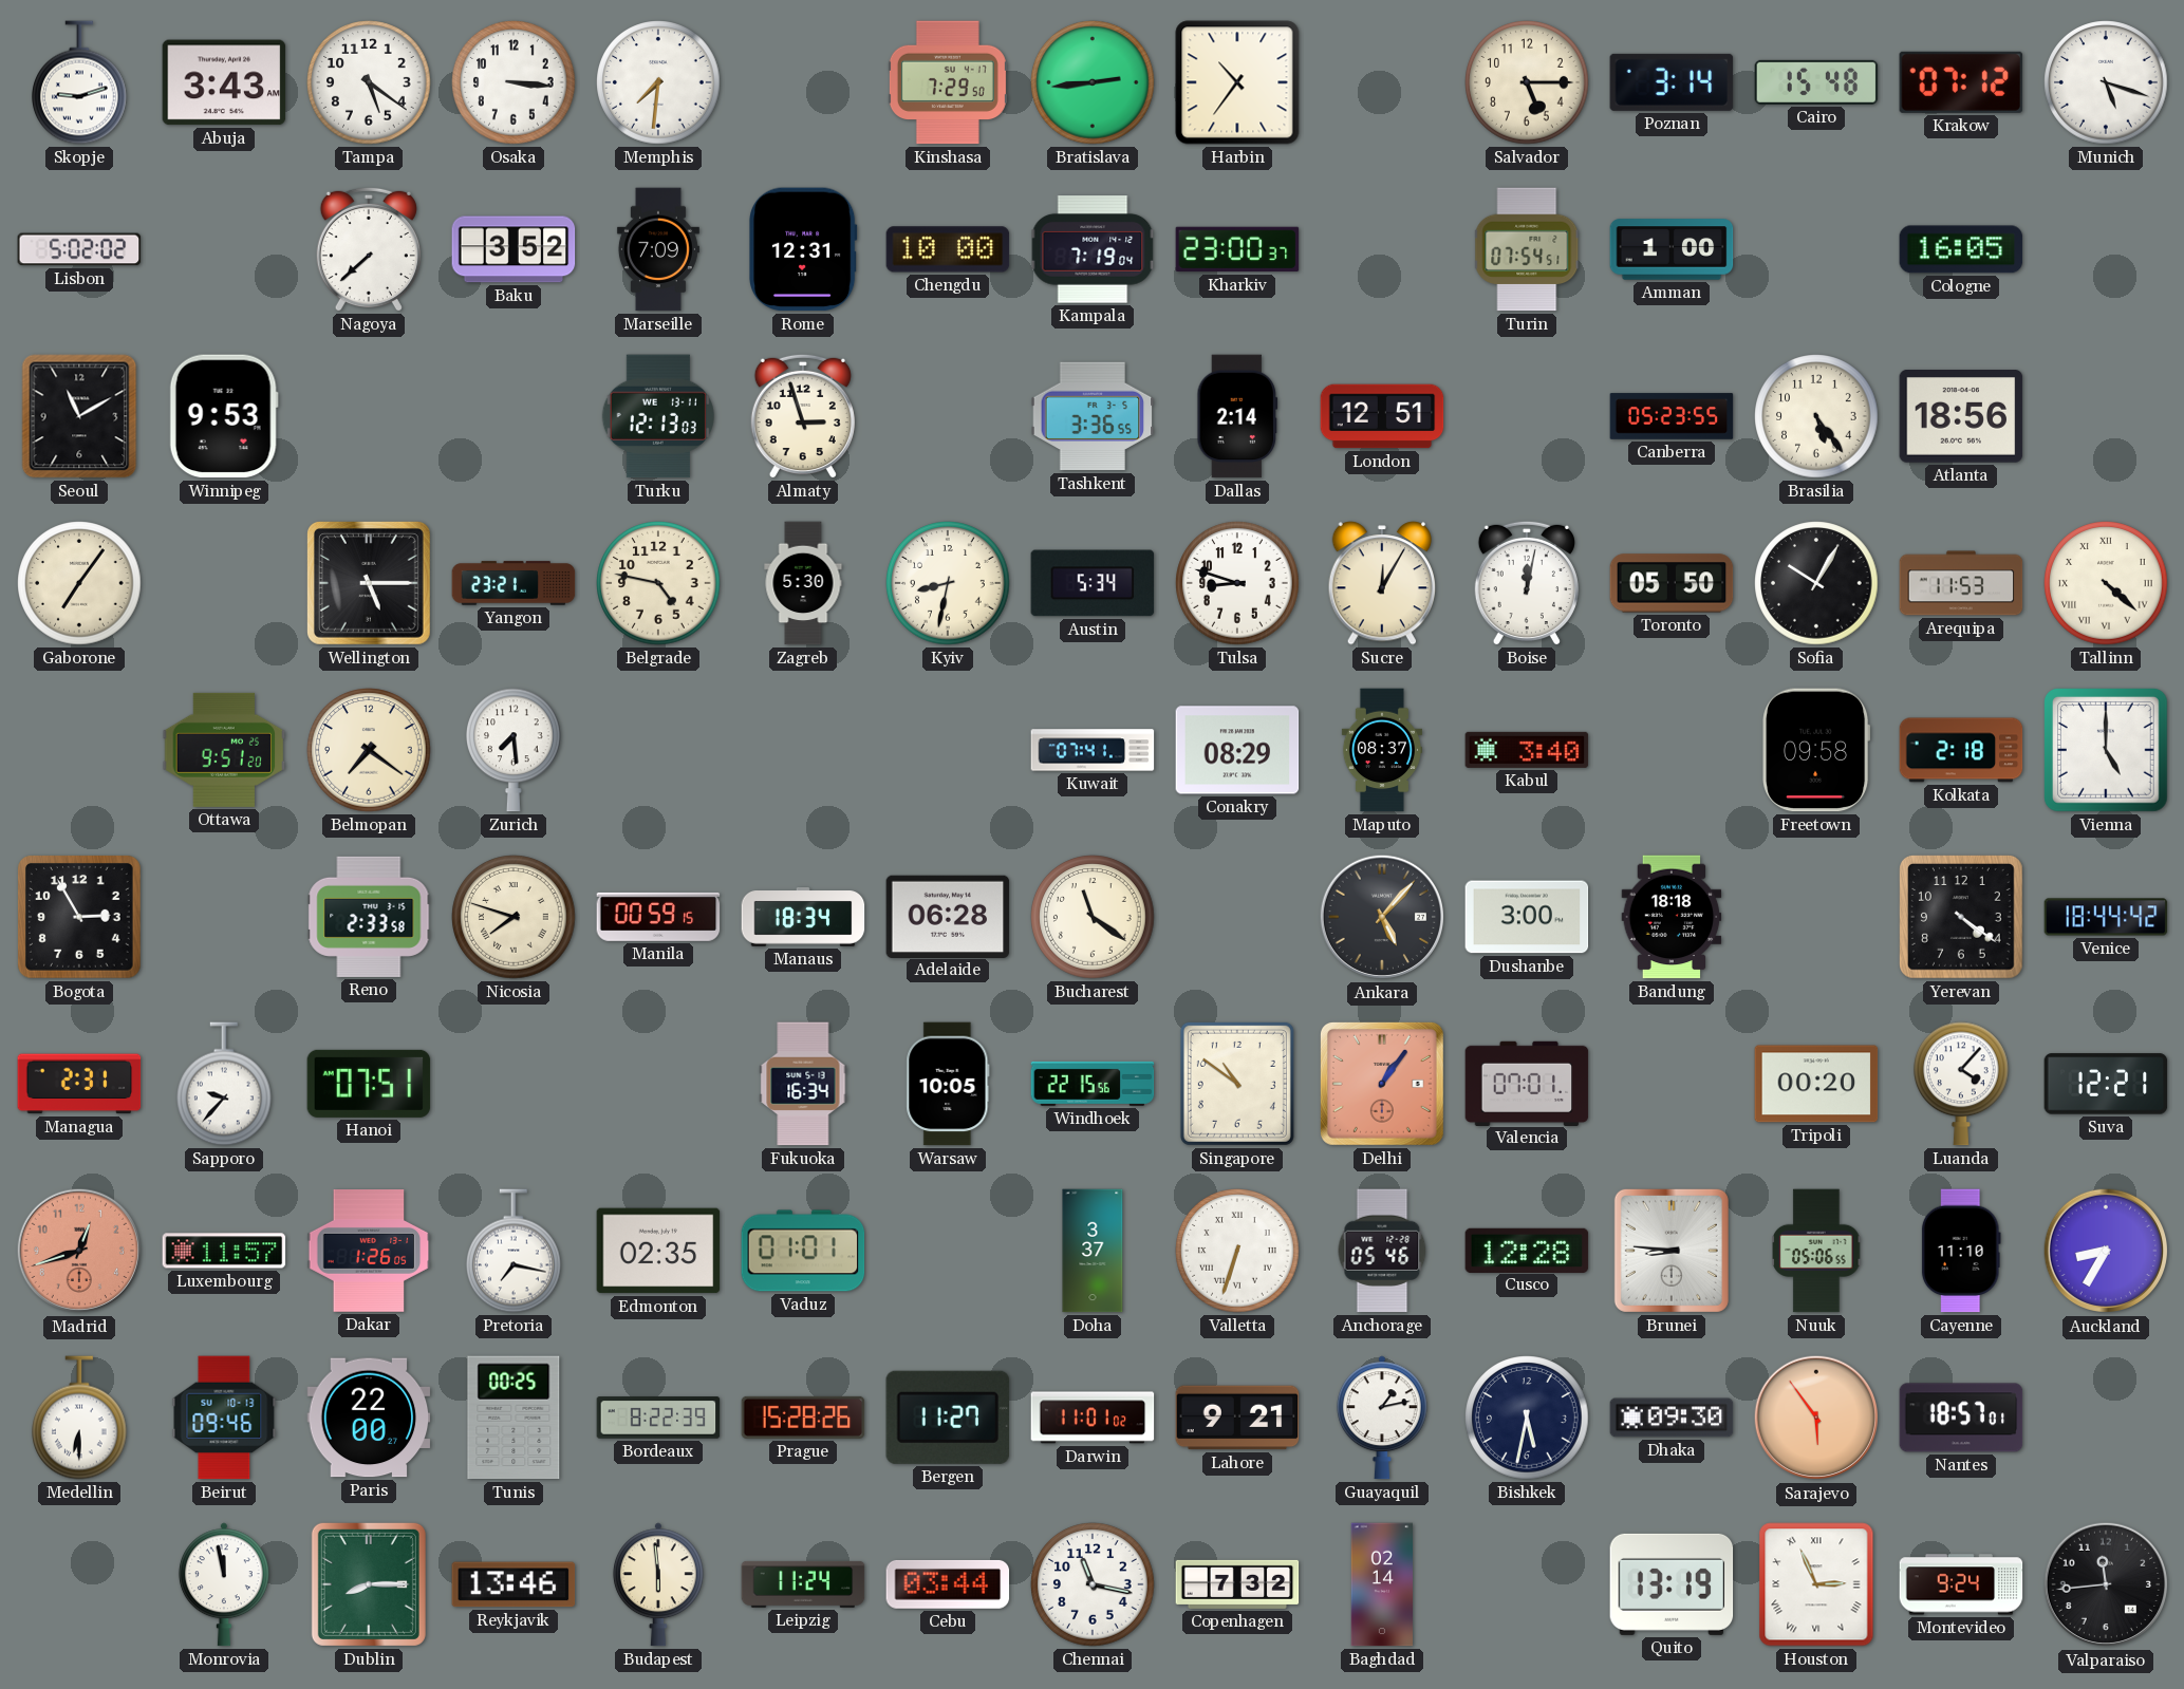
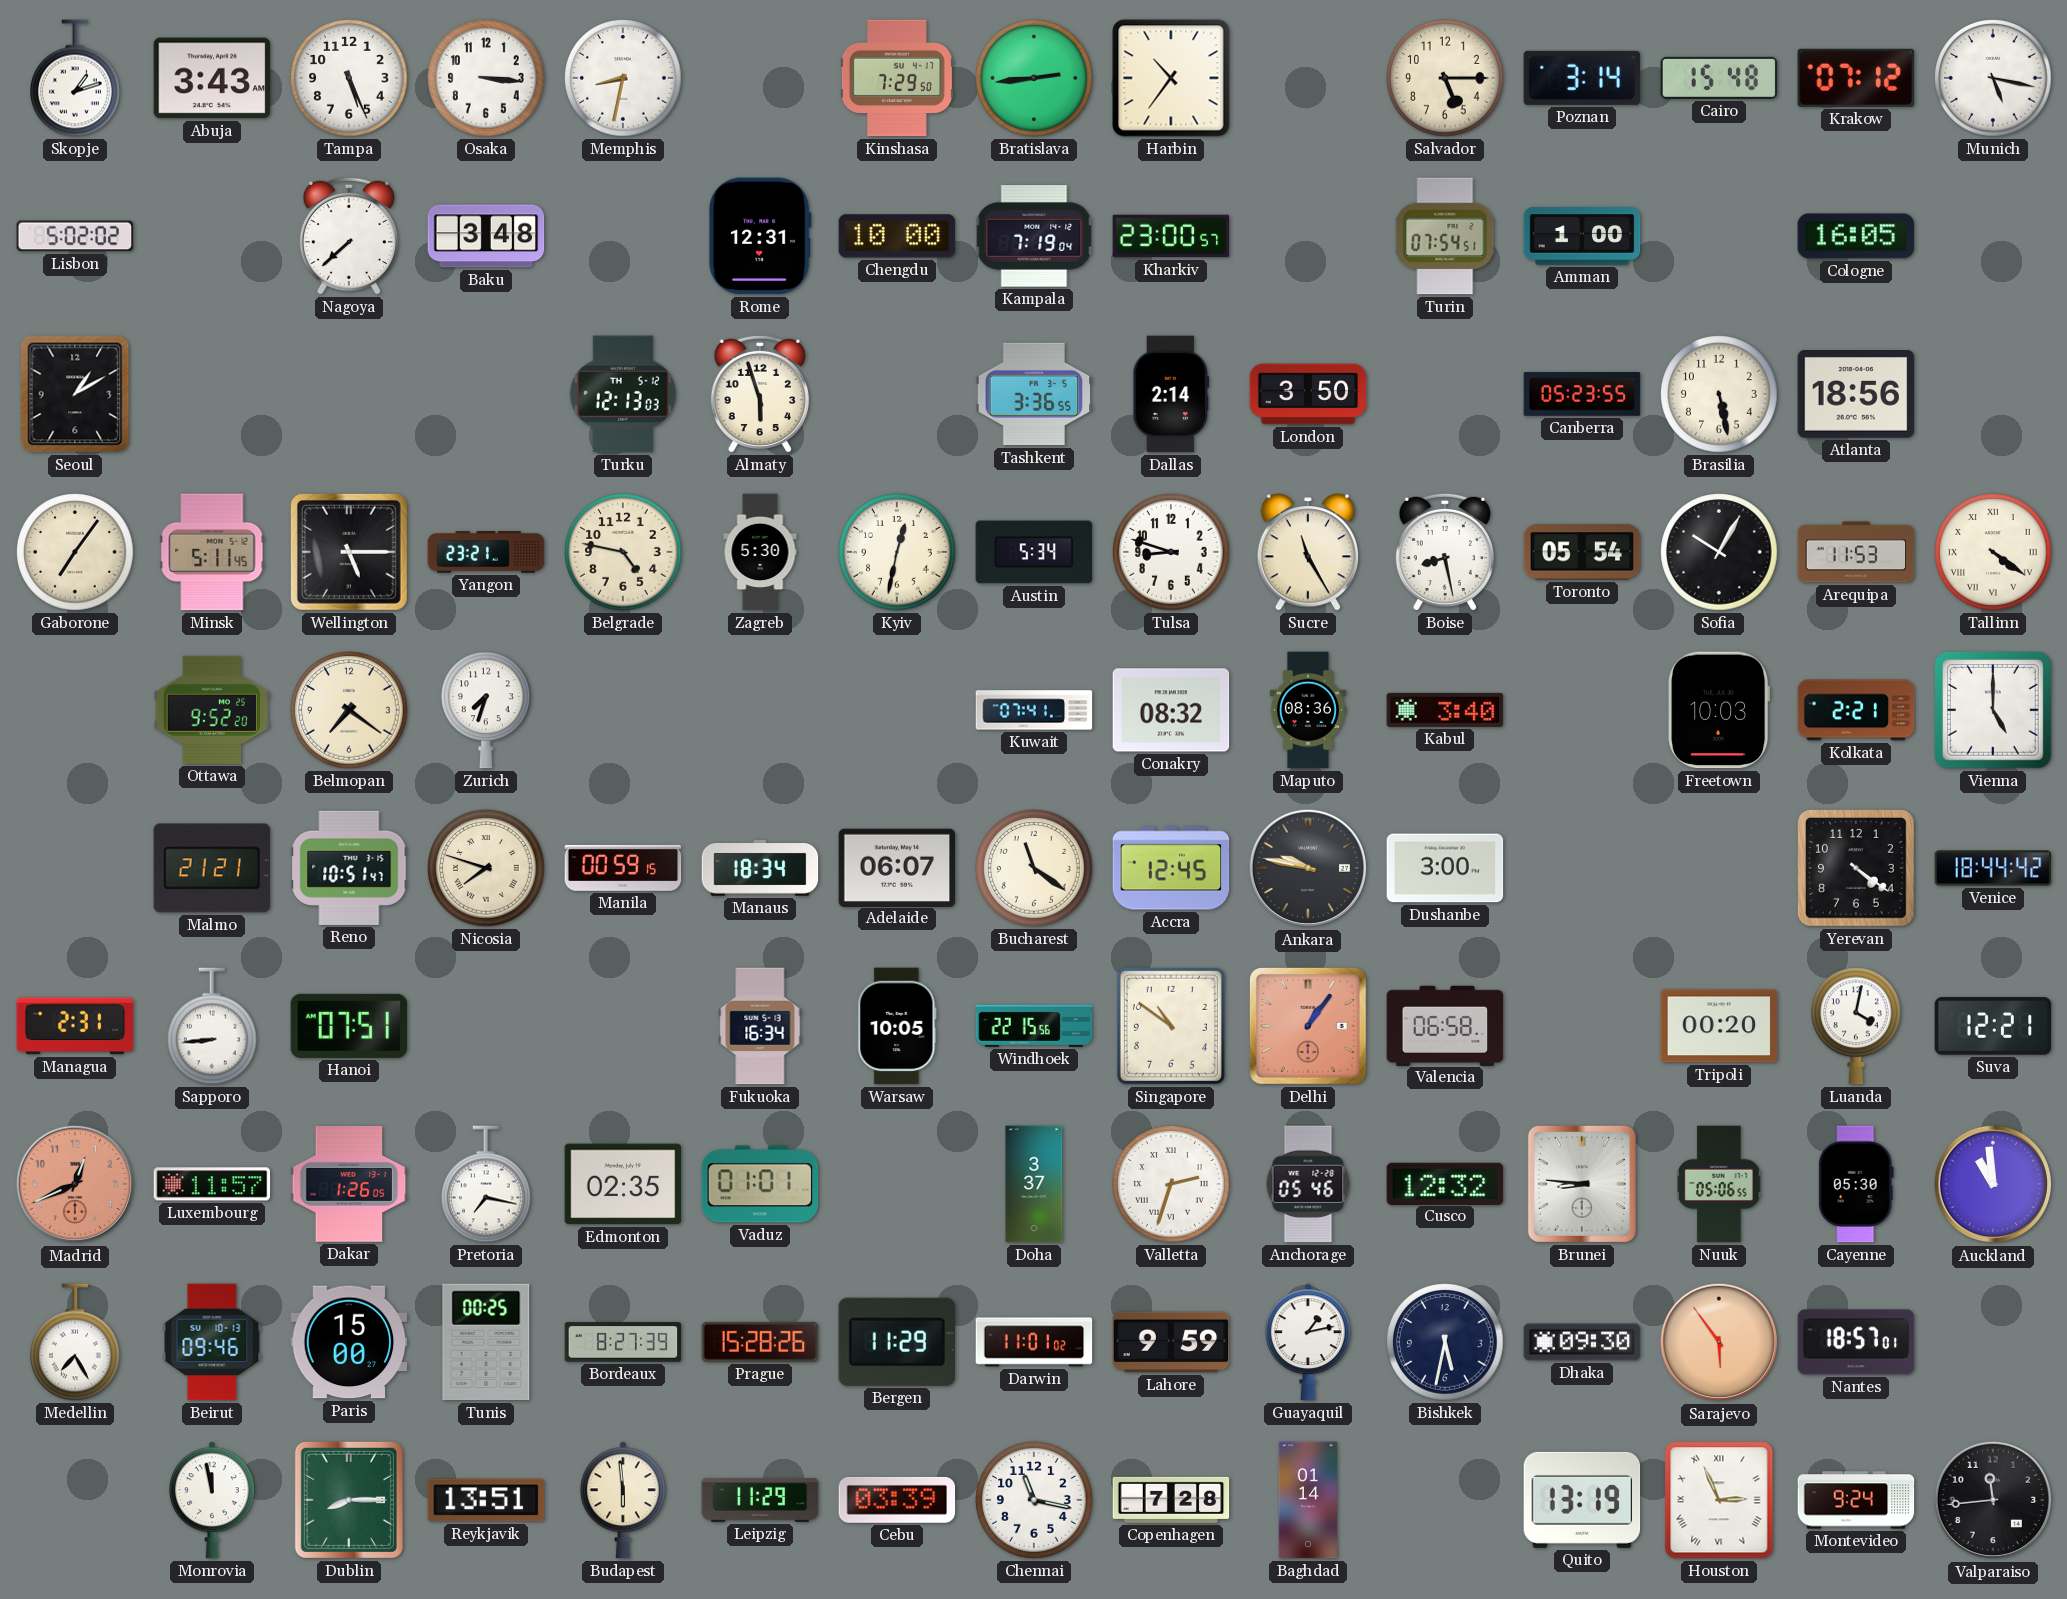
Skopje: 9:12 -> 1:12 (76, 78)
Tampa: 5:21 -> 5:26 (349, 78)
Memphis: 7:31 -> 8:32 (623, 78)
Munich: 5:18 -> 5:17 (1993, 78)
Baku: 3:52 -> 3:48 (486, 236)
Marseille: 7:09 -> none (658, 249)
Kharkiv: 23:00:37 -> 23:00:57 (1171, 236)
Seoul: 11:10 -> 1:10 (75, 394)
Winnipeg: 9:53 -> none (224, 416)
Turku date: WE 13-11 -> TH 5-12 (623, 394)
Almaty: 2:57 -> 5:57 (760, 394)
London: 12:51 -> 3:50 (1308, 394)
Brasilia: 5:24 -> 5:28 (1719, 394)
Minsk: none -> 5:11 (212, 552)
Kyiv: 8:32 -> 12:32 (897, 552)
Sucre: 12:05 -> 11:25 (1307, 552)
Boise: 12:02 -> 8:28 (1445, 552)
Toronto: 05:50 -> 05:54 (1582, 552)
Tallinn: 4:22 -> 4:21 (1993, 552)
Ottawa: 9:51 -> 9:52 (212, 710)
Zurich: 7:29 -> 7:33 (487, 710)
Conakry: 08:29 -> 08:32 (1171, 710)
Maputo: 08:37 -> 08:36 (1308, 710)
Freetown: 09:58 -> 10:03 (1719, 710)
Kolkata: 2:18 -> 2:21 (1856, 710)
Bogota: 2:55 -> none (80, 918)
Malmo: none -> 21:21 (212, 868)
Reno: 2:33 -> 10:51 (349, 868)
Adelaide: 06:28 -> 06:07 (897, 867)
Accra: none -> 12:45 (1171, 868)
Ankara: 5:07 -> 9:47 (1308, 868)
Bandung: 18:18 -> none (1672, 917)
Sapporo: 9:37 -> 8:44 (213, 1026)
Valencia: 07:01 -> 06:58 (1445, 1025)
Luanda: 4:07 -> 4:02 (1857, 1026)
Madrid: 12:42 -> 12:41 (75, 1184)
Valletta: 6:33 -> 2:33 (1171, 1184)
Cusco: 12:28 -> 12:32 (1445, 1183)
Cayenne: 11:10 -> 05:30 (1856, 1184)
Auckland: 8:35 -> 10:59 (1993, 1184)
Medellin: 6:30 -> 7:25 (76, 1342)
Paris: 22:00 -> 15:00 (349, 1342)
Bordeaux: 8:22 -> 8:27 (623, 1342)
Bergen: 11:27 -> 11:29 (896, 1342)
Lahore: 9:21 -> 9:59 (1171, 1342)
Reykjavik: 13:46 -> 13:51 (486, 1500)
Leipzig: 11:24 -> 11:29 (760, 1500)
Cebu: 03:44 -> 03:39 (897, 1500)
Copenhagen: 7:32 -> 7:28 (1171, 1500)
Baghdad: 02:14 -> 01:14 (1307, 1500)
